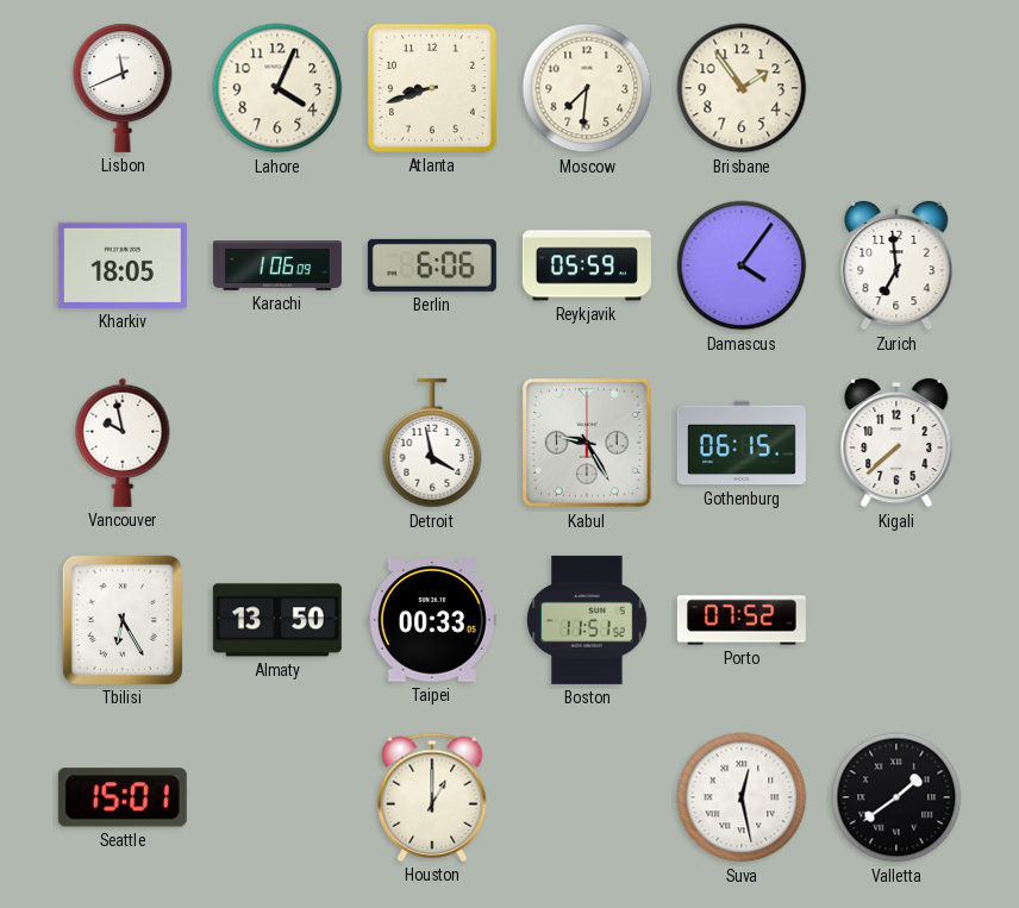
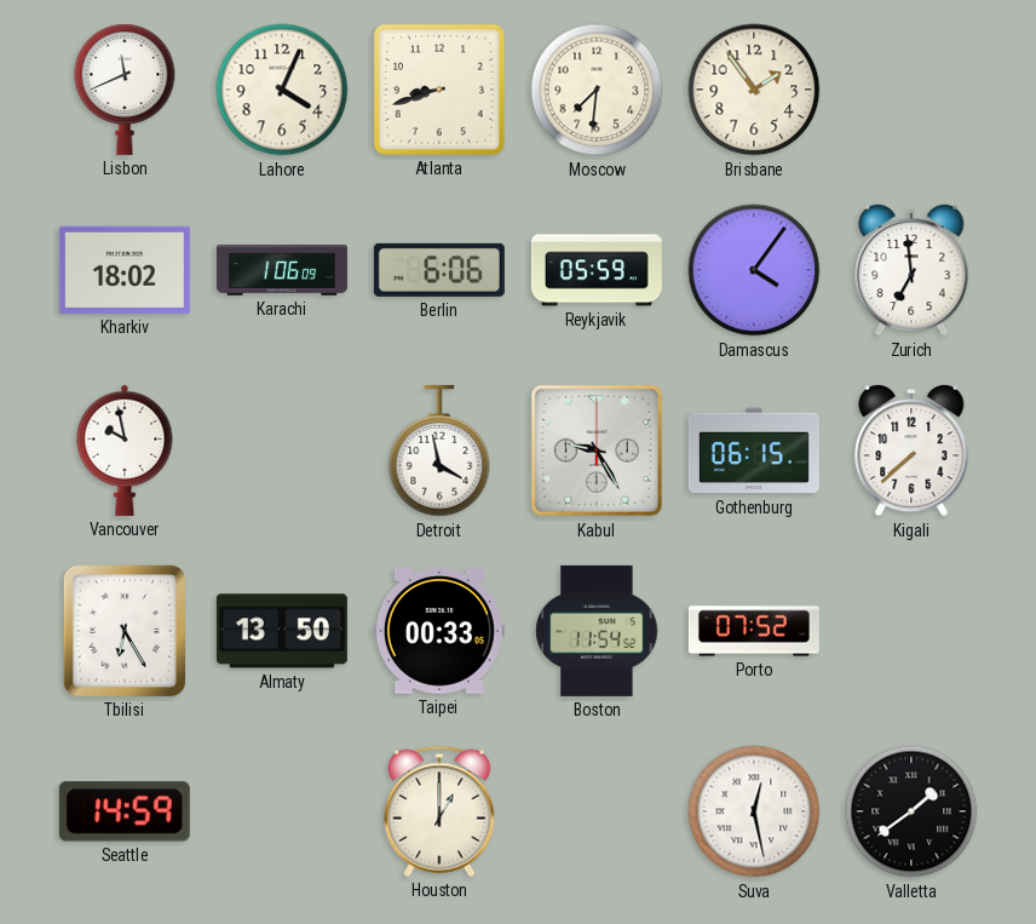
Kharkiv: 18:05 -> 18:02 (125, 270)
Boston: 11:51 -> 11:54 (597, 631)
Seattle: 15:01 -> 14:59 (125, 811)
